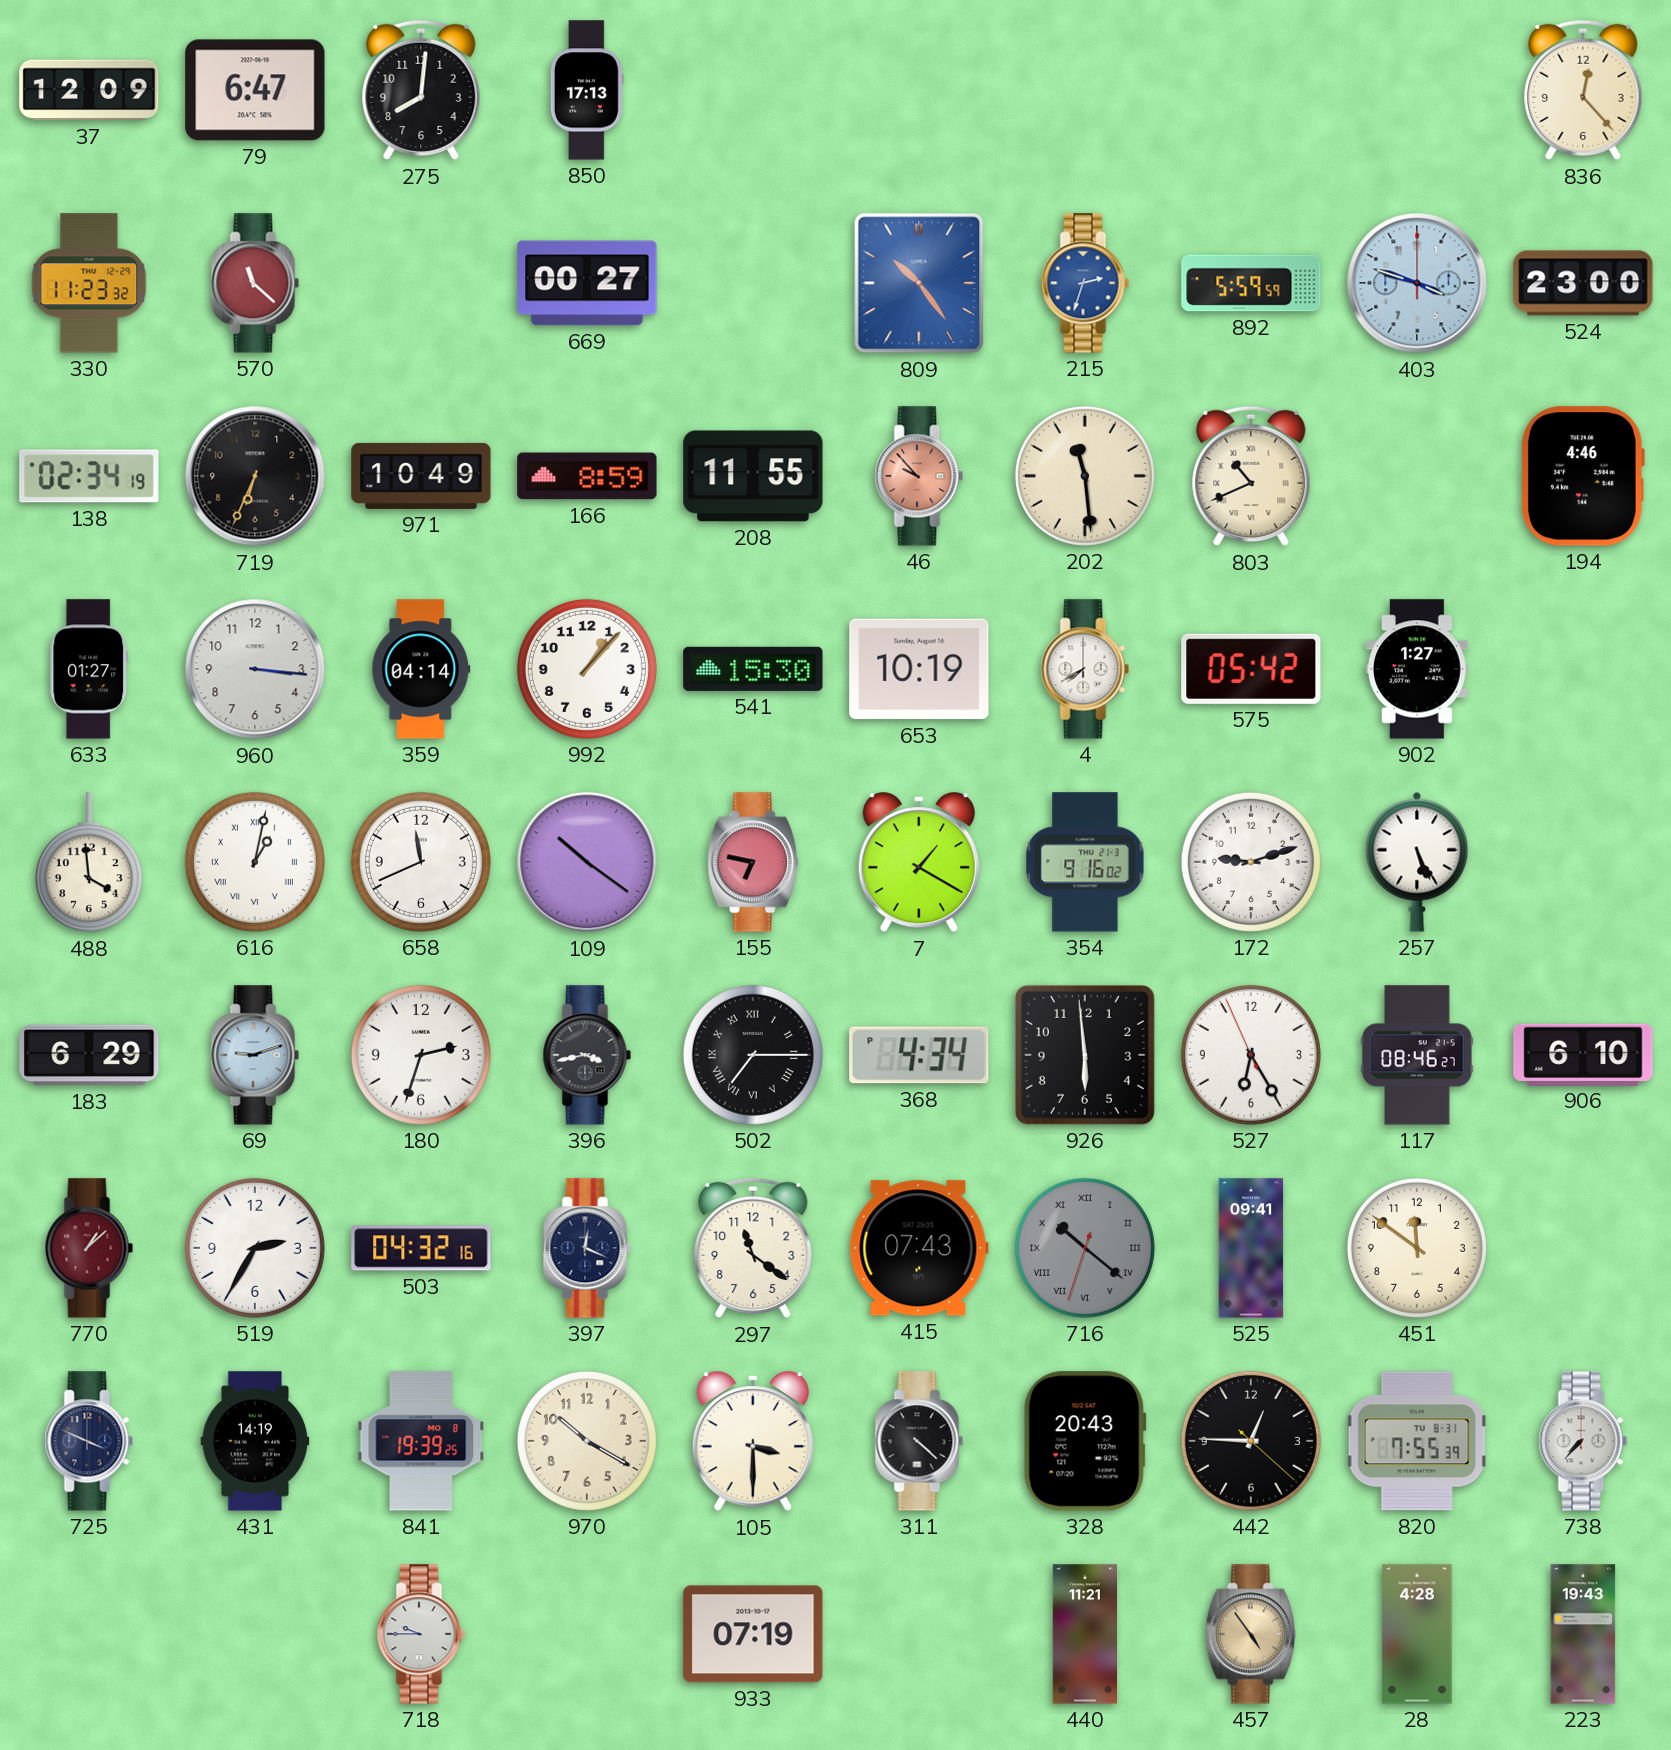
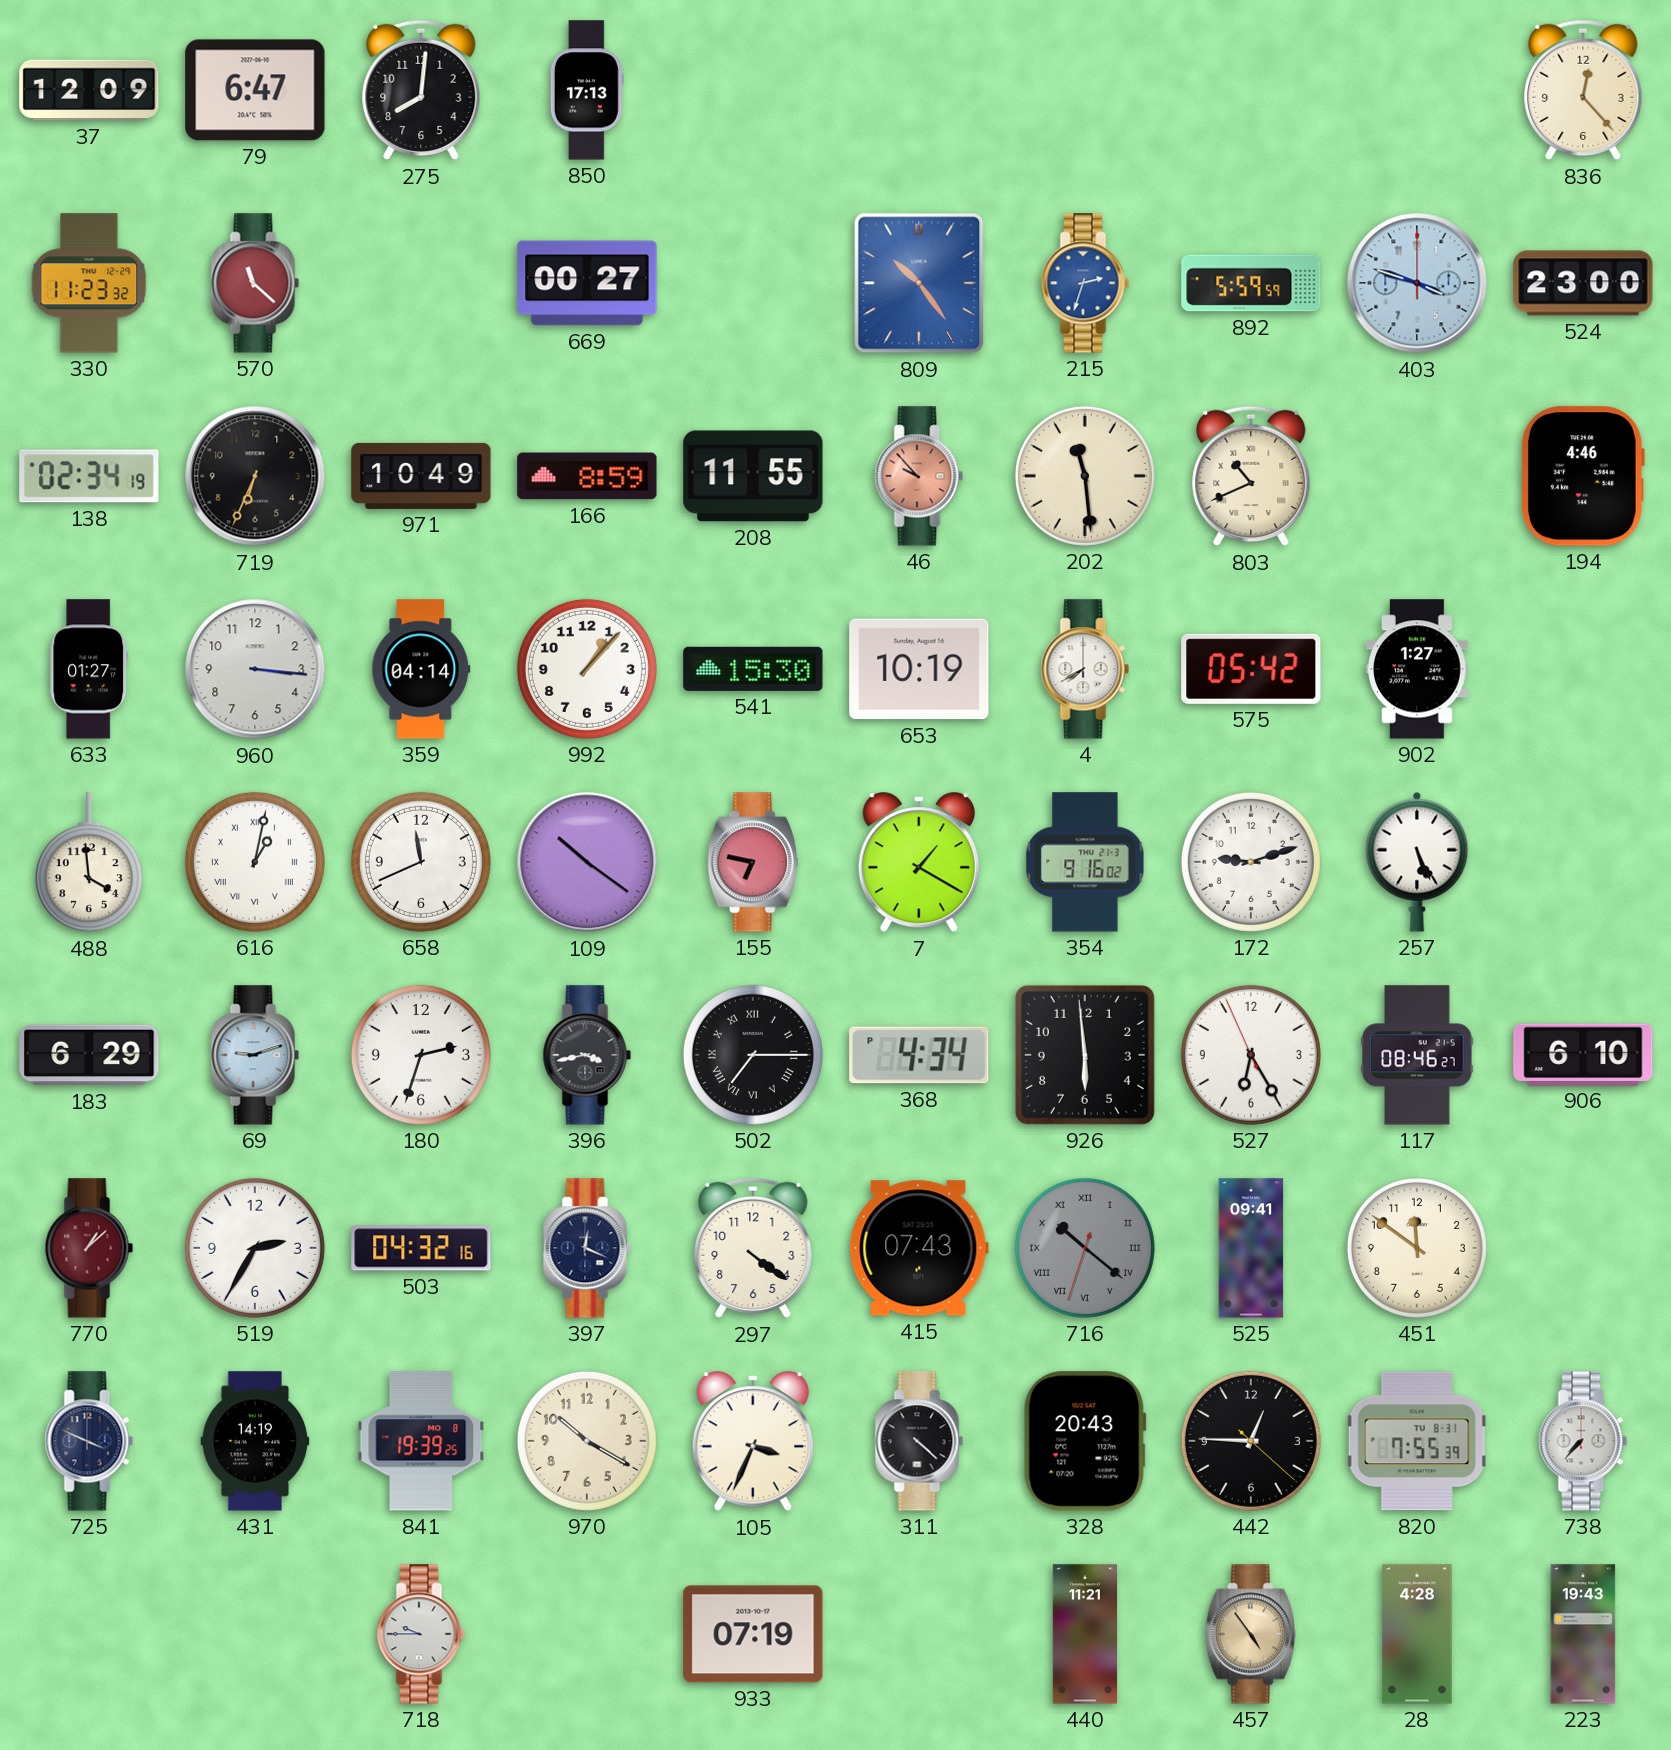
297: 11:21 -> 4:21 (753, 1248)
105: 3:30 -> 3:34 (753, 1442)
